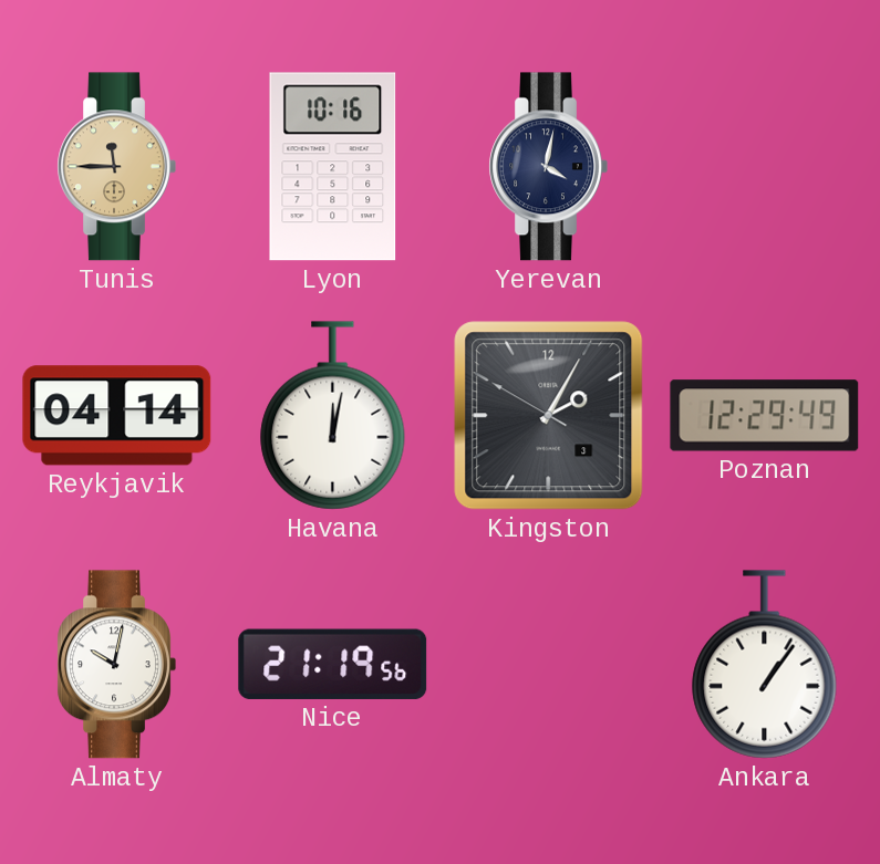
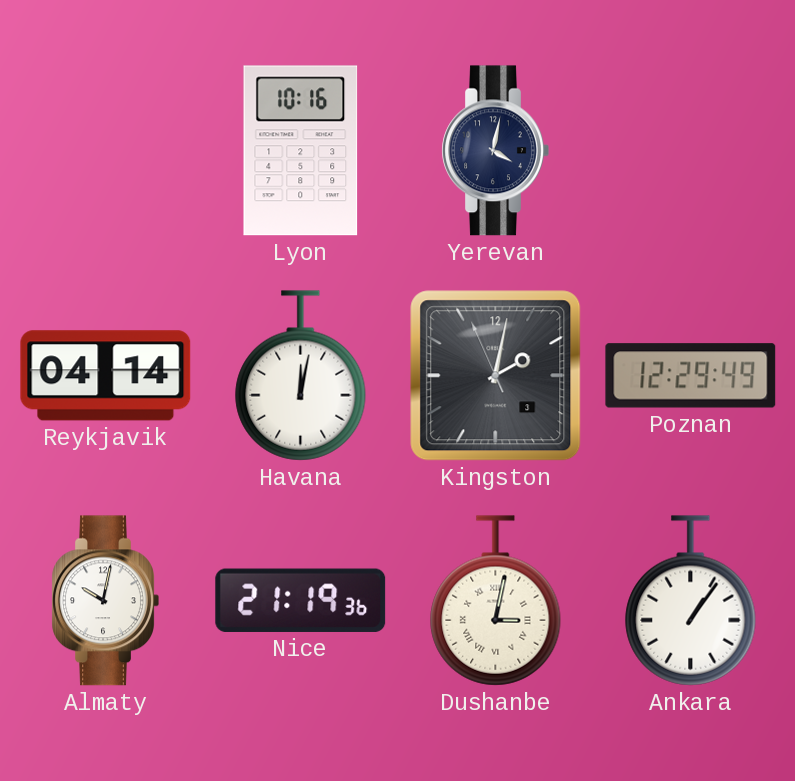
Tunis: 11:45 -> none (116, 167)
Kingston: 2:04 -> 2:01 (496, 376)
Nice: 21:19:56 -> 21:19:36 (301, 600)
Dushanbe: none -> 3:02 (496, 601)
